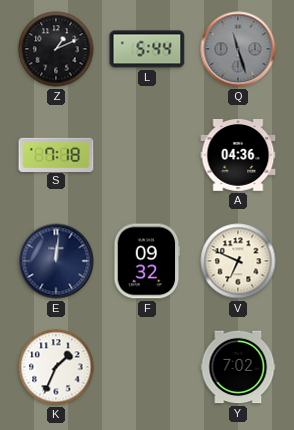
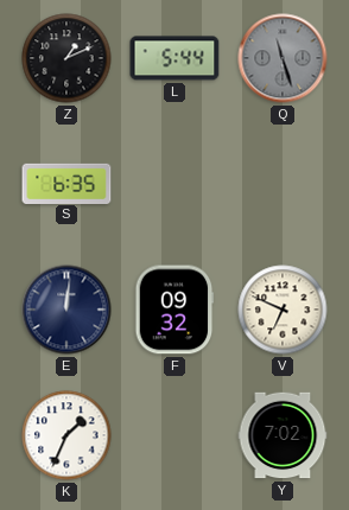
S: 7:18 -> 6:35 (66, 183)
A: 04:36 -> none (238, 156)
